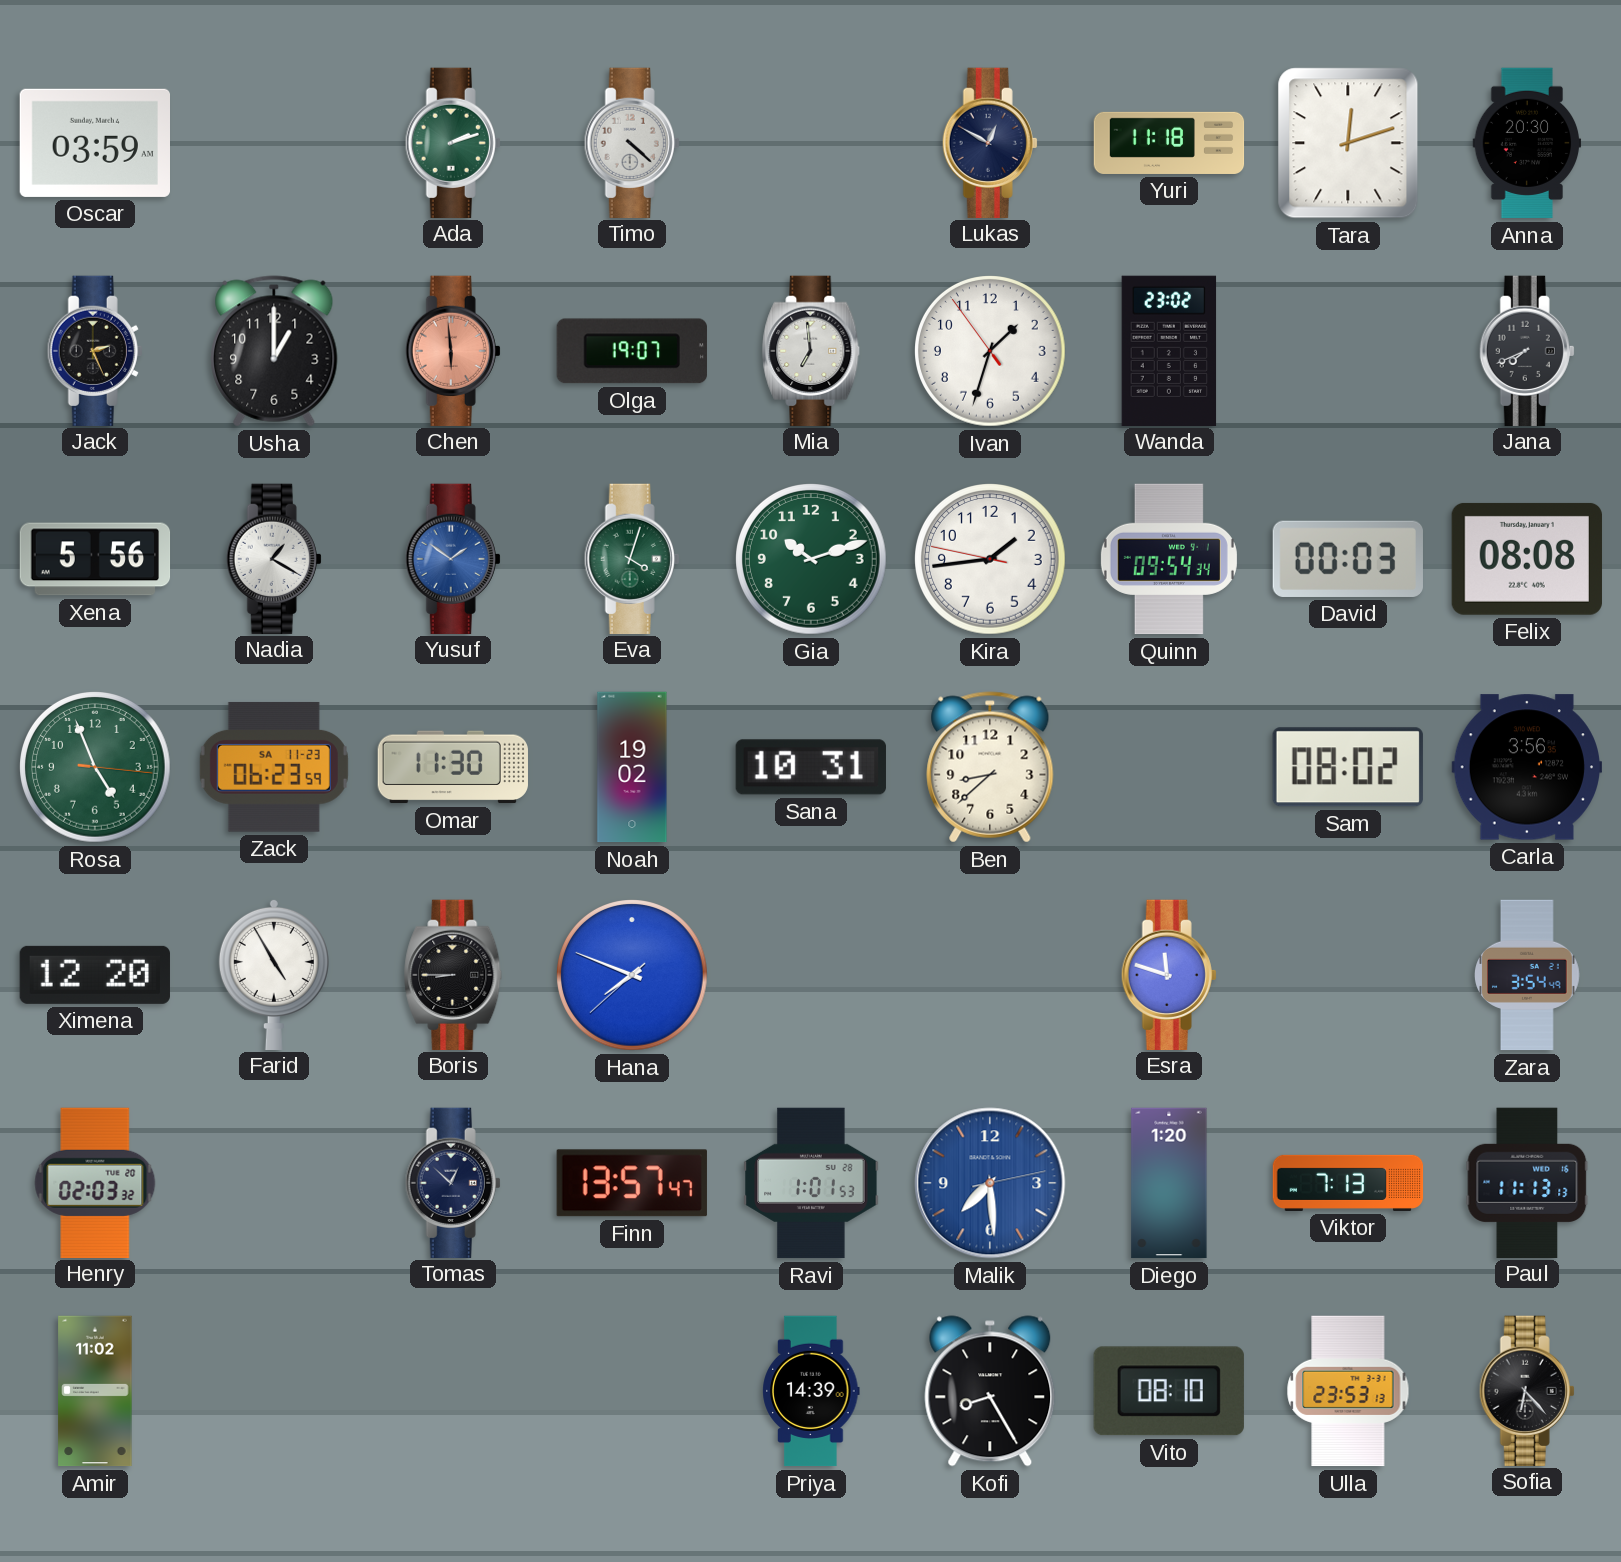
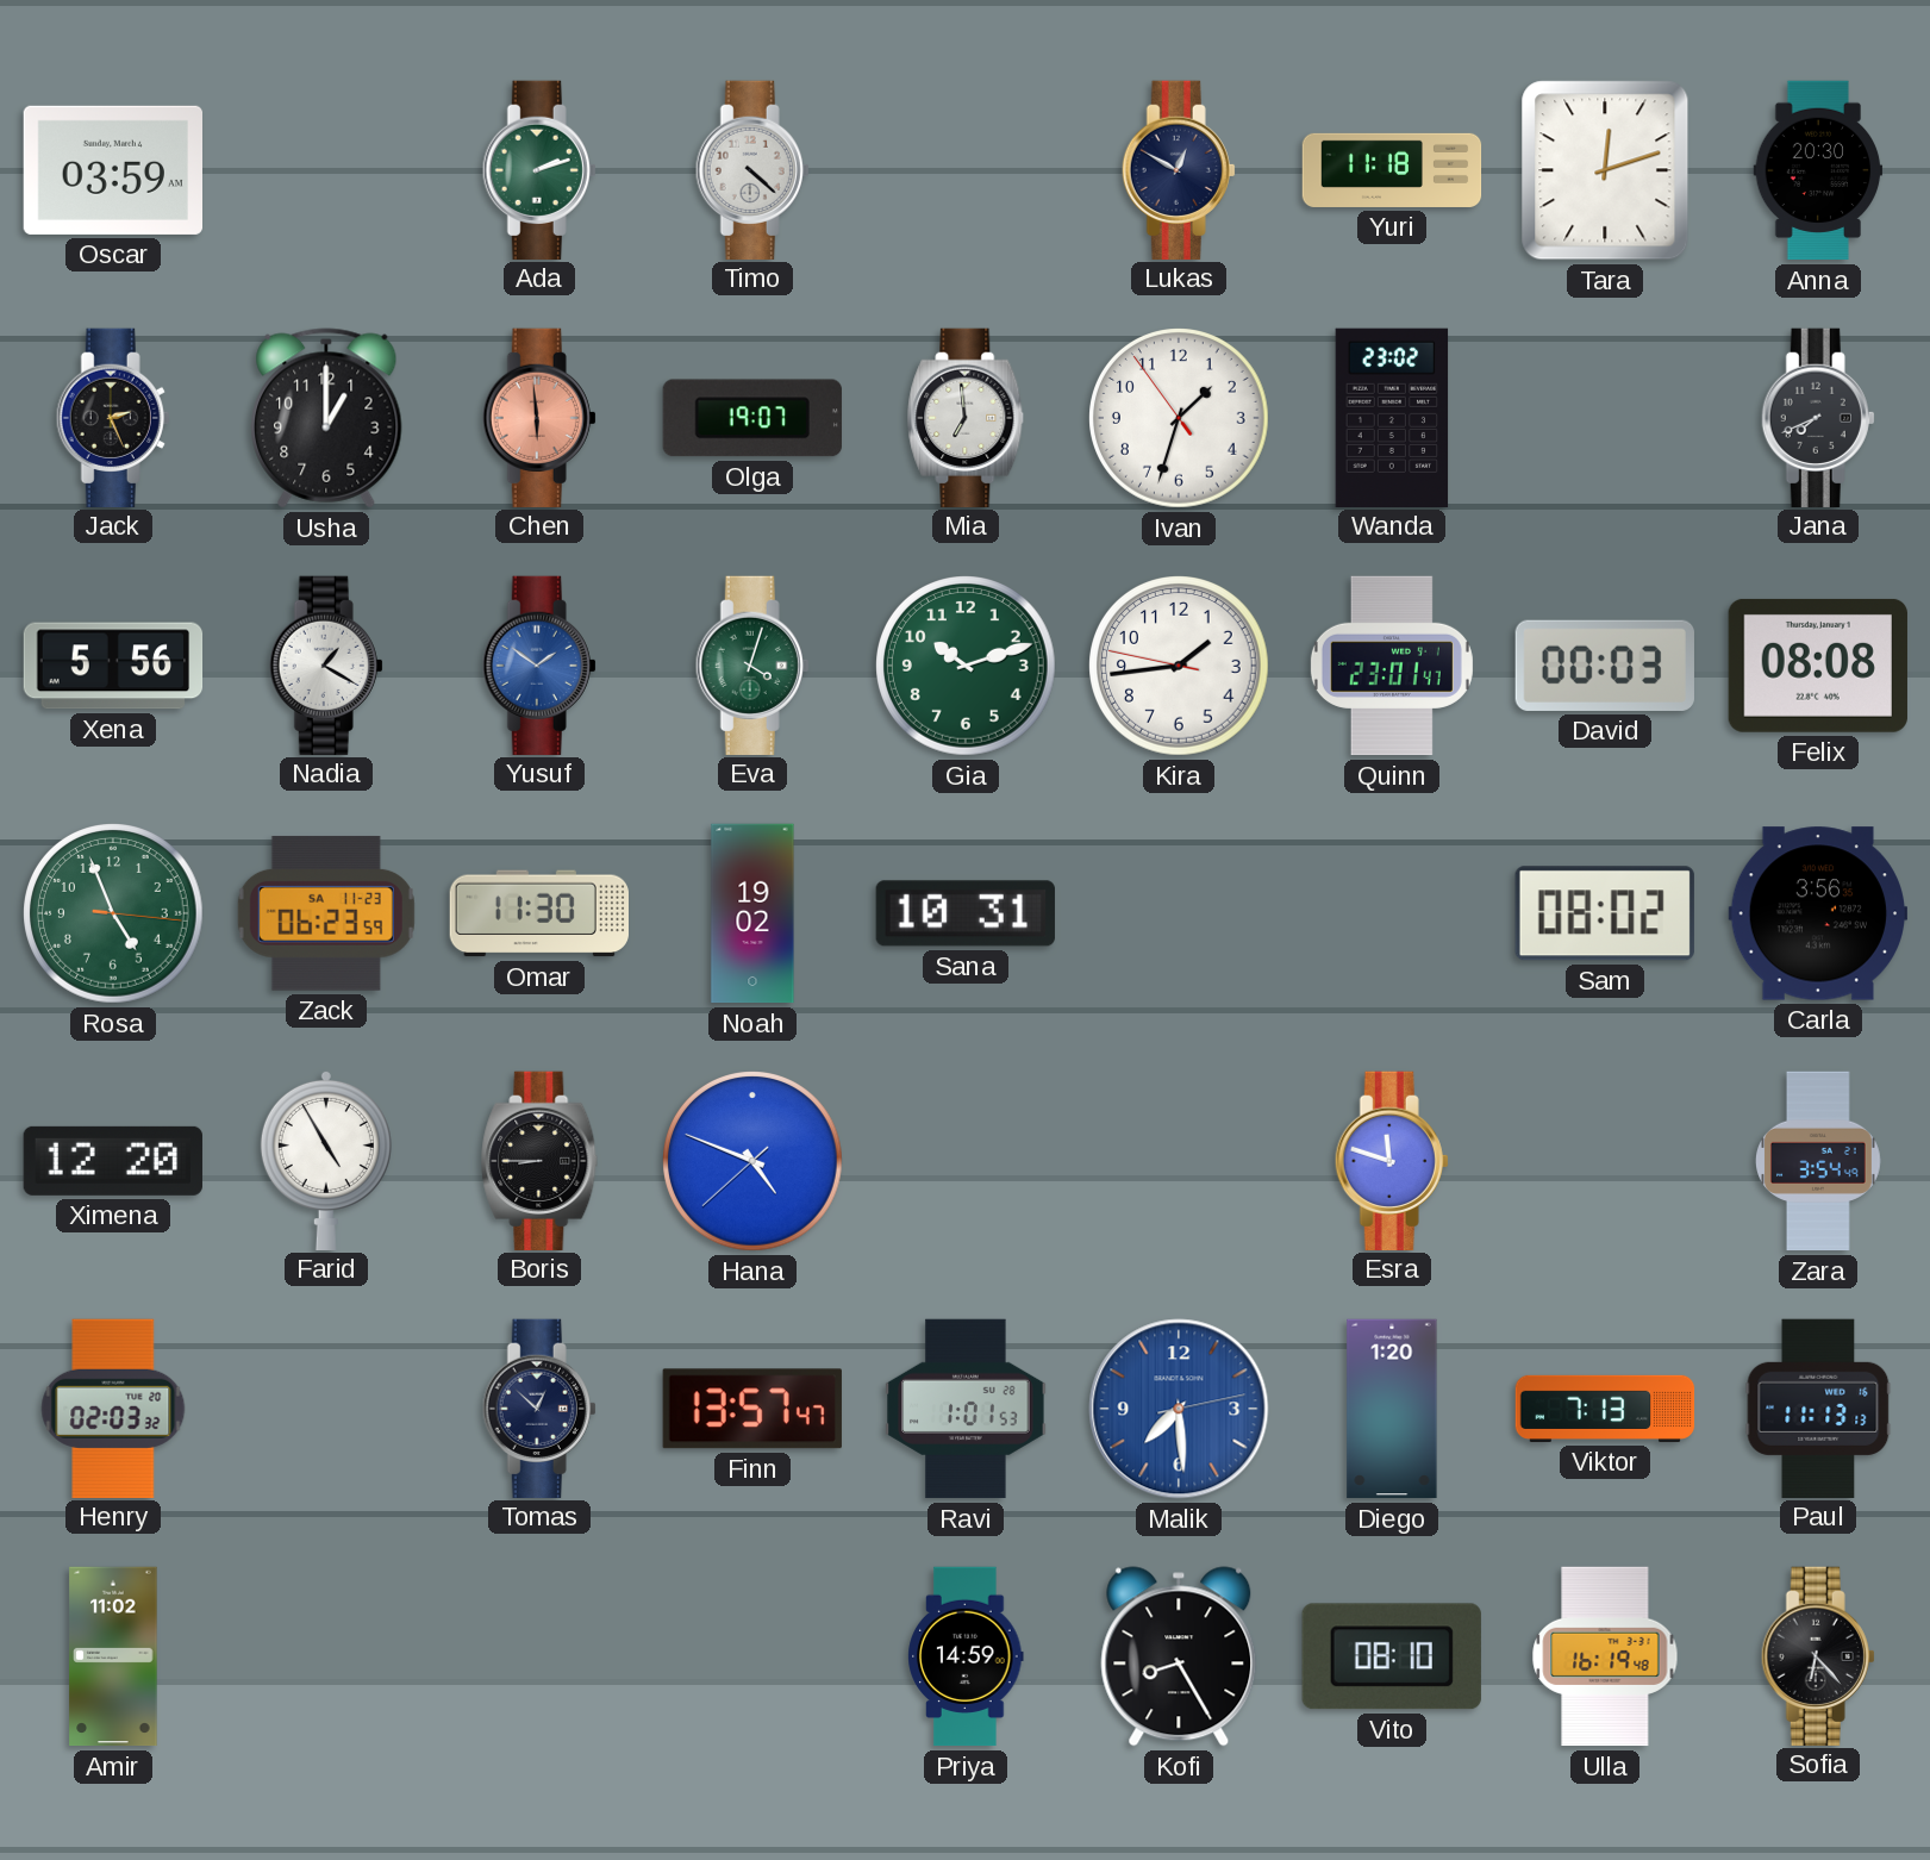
Quinn: 09:54 -> 23:01 (1392, 666)
Ben: 8:38 -> none (990, 767)
Hana: 7:48 -> 4:48 (754, 1162)
Priya: 14:39 -> 14:59 (966, 1656)
Ulla: 23:53 -> 16:19 (1605, 1656)
